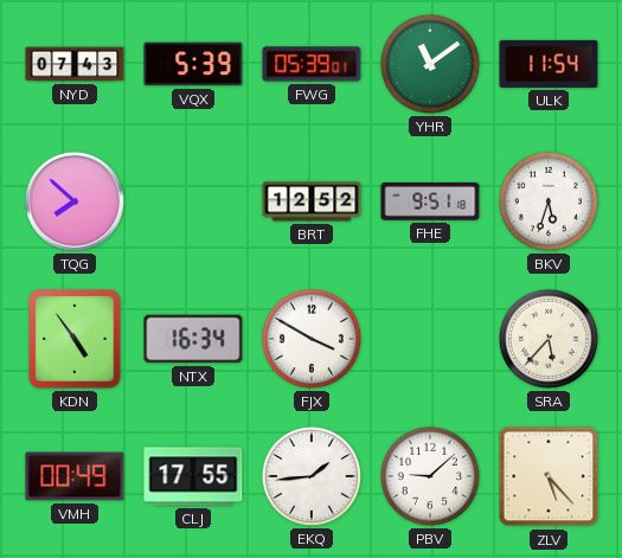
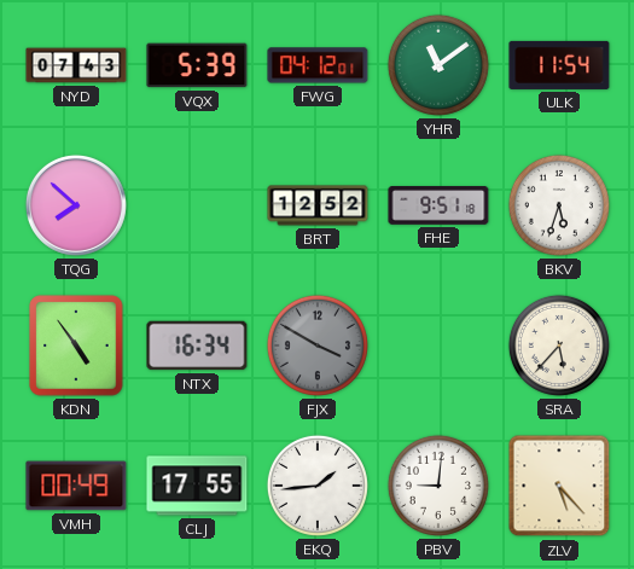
FWG: 05:39 -> 04:12 (318, 65)
FJX dial: white -> grey (318, 346)
PBV: 9:08 -> 9:01 (438, 486)
